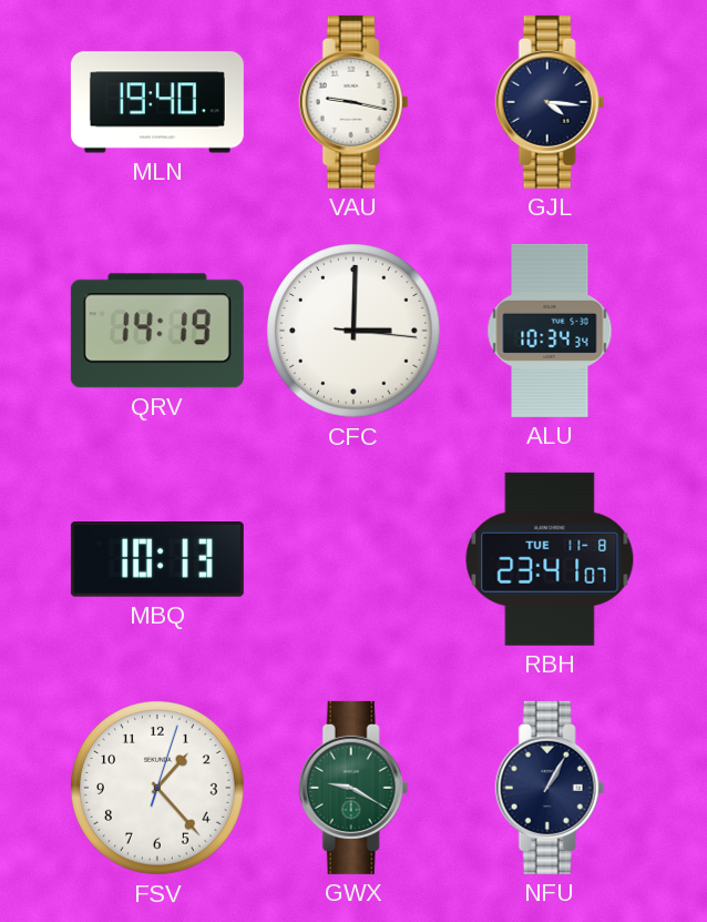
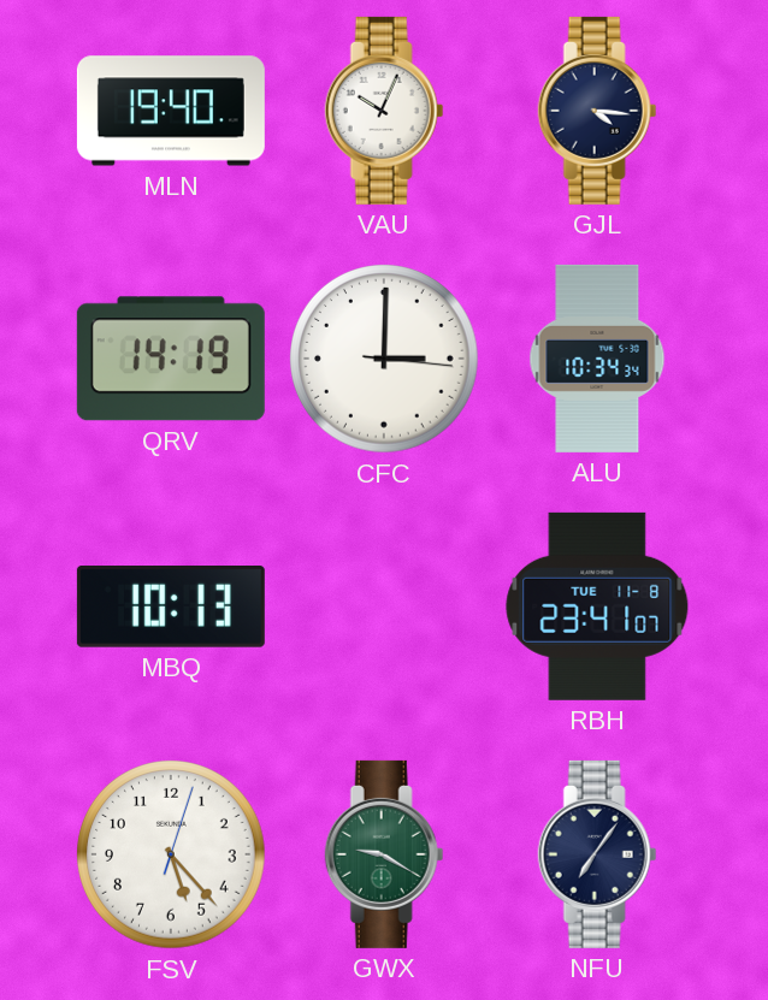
VAU: 9:17 -> 10:04 (384, 111)
FSV: 1:23 -> 5:23 (172, 856)
NFU: 1:05 -> 7:06 (597, 854)
